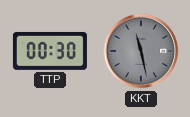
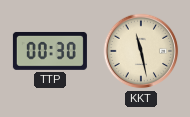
KKT dial: grey -> cream (141, 51)
